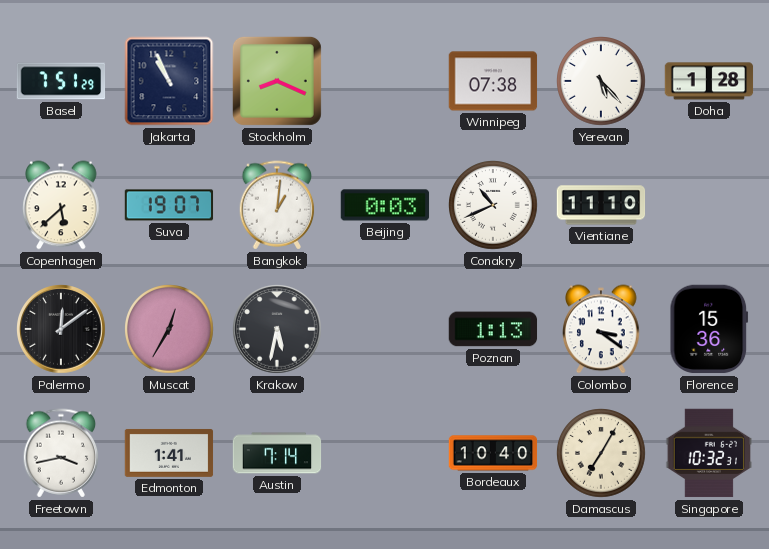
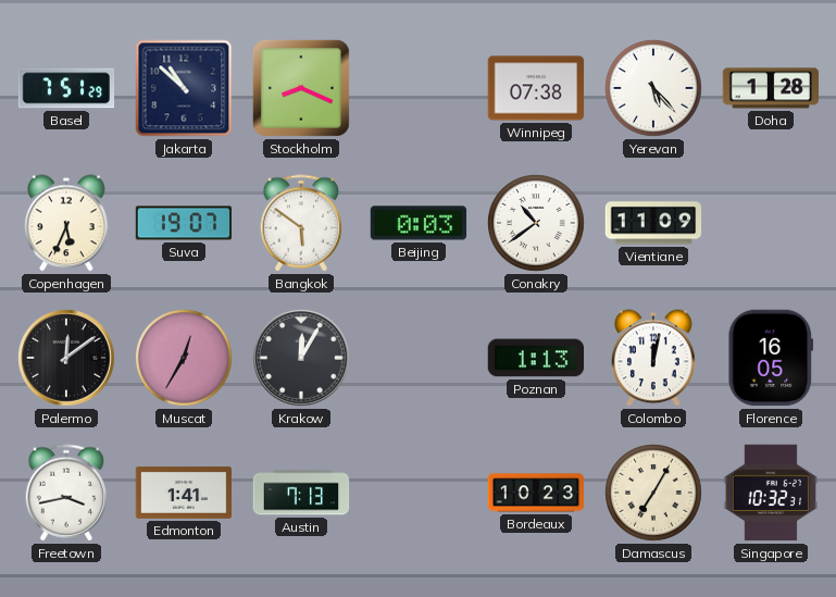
Jakarta: 10:56 -> 10:52 (184, 88)
Copenhagen: 5:38 -> 5:34 (66, 223)
Bangkok: 1:01 -> 5:51 (301, 223)
Conakry: 10:41 -> 10:39 (536, 223)
Vientiane: 11:10 -> 11:09 (653, 223)
Krakow: 5:32 -> 12:05 (301, 358)
Colombo: 3:21 -> 12:02 (653, 358)
Florence: 15:36 -> 16:05 (771, 358)
Austin: 7:14 -> 7:13 (301, 493)
Bordeaux: 10:40 -> 10:23 (536, 493)
